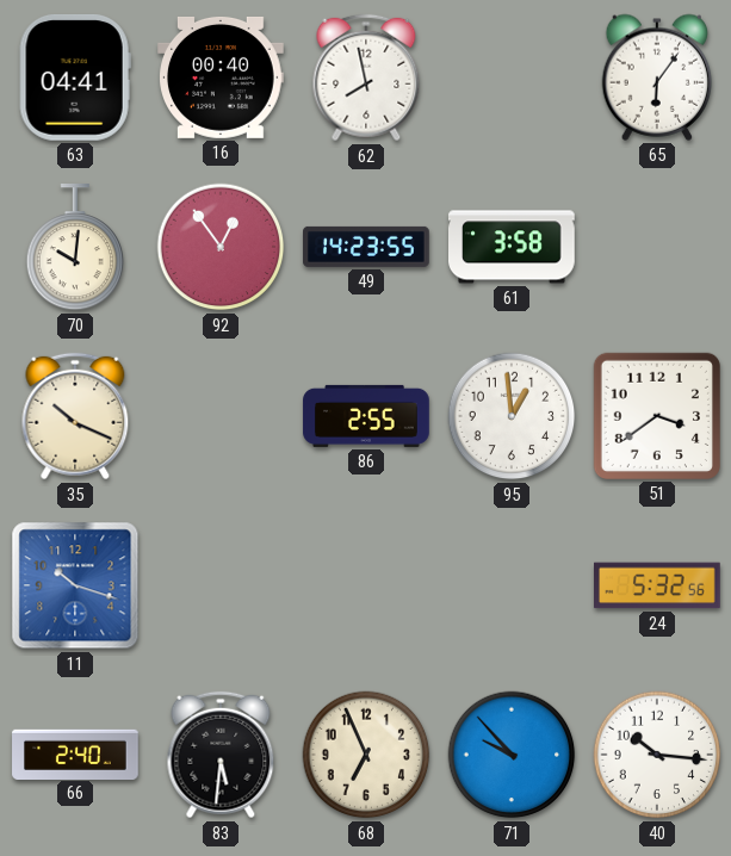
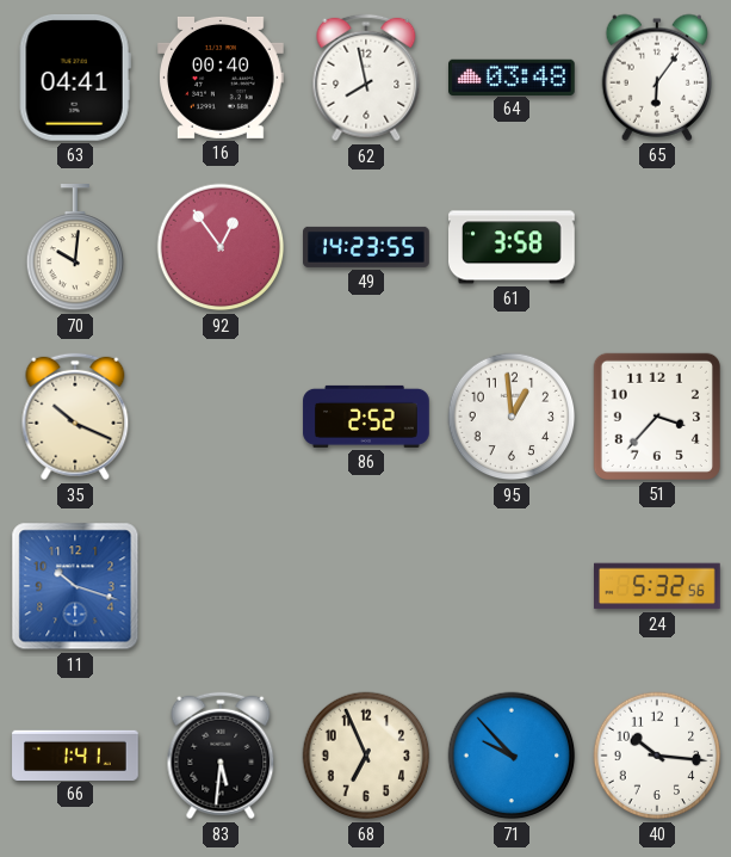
64: none -> 03:48 (513, 76)
86: 2:55 -> 2:52 (366, 417)
51: 3:39 -> 3:37 (657, 417)
66: 2:40 -> 1:41 (75, 754)
